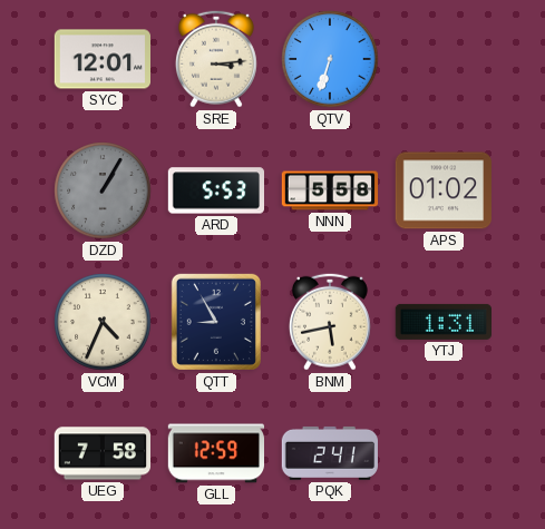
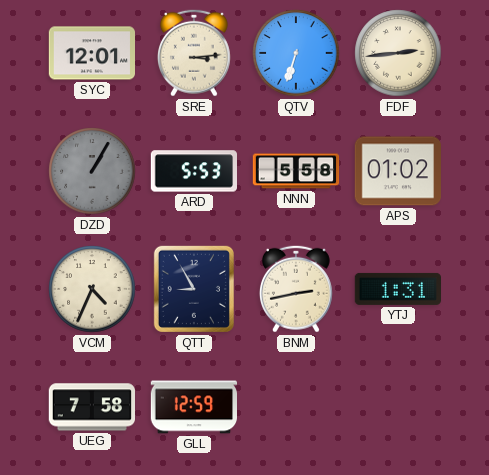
FDF: none -> 2:44 (398, 53)
BNM: 5:43 -> 2:43 (296, 289)
PQK: 2:41 -> none (329, 453)
